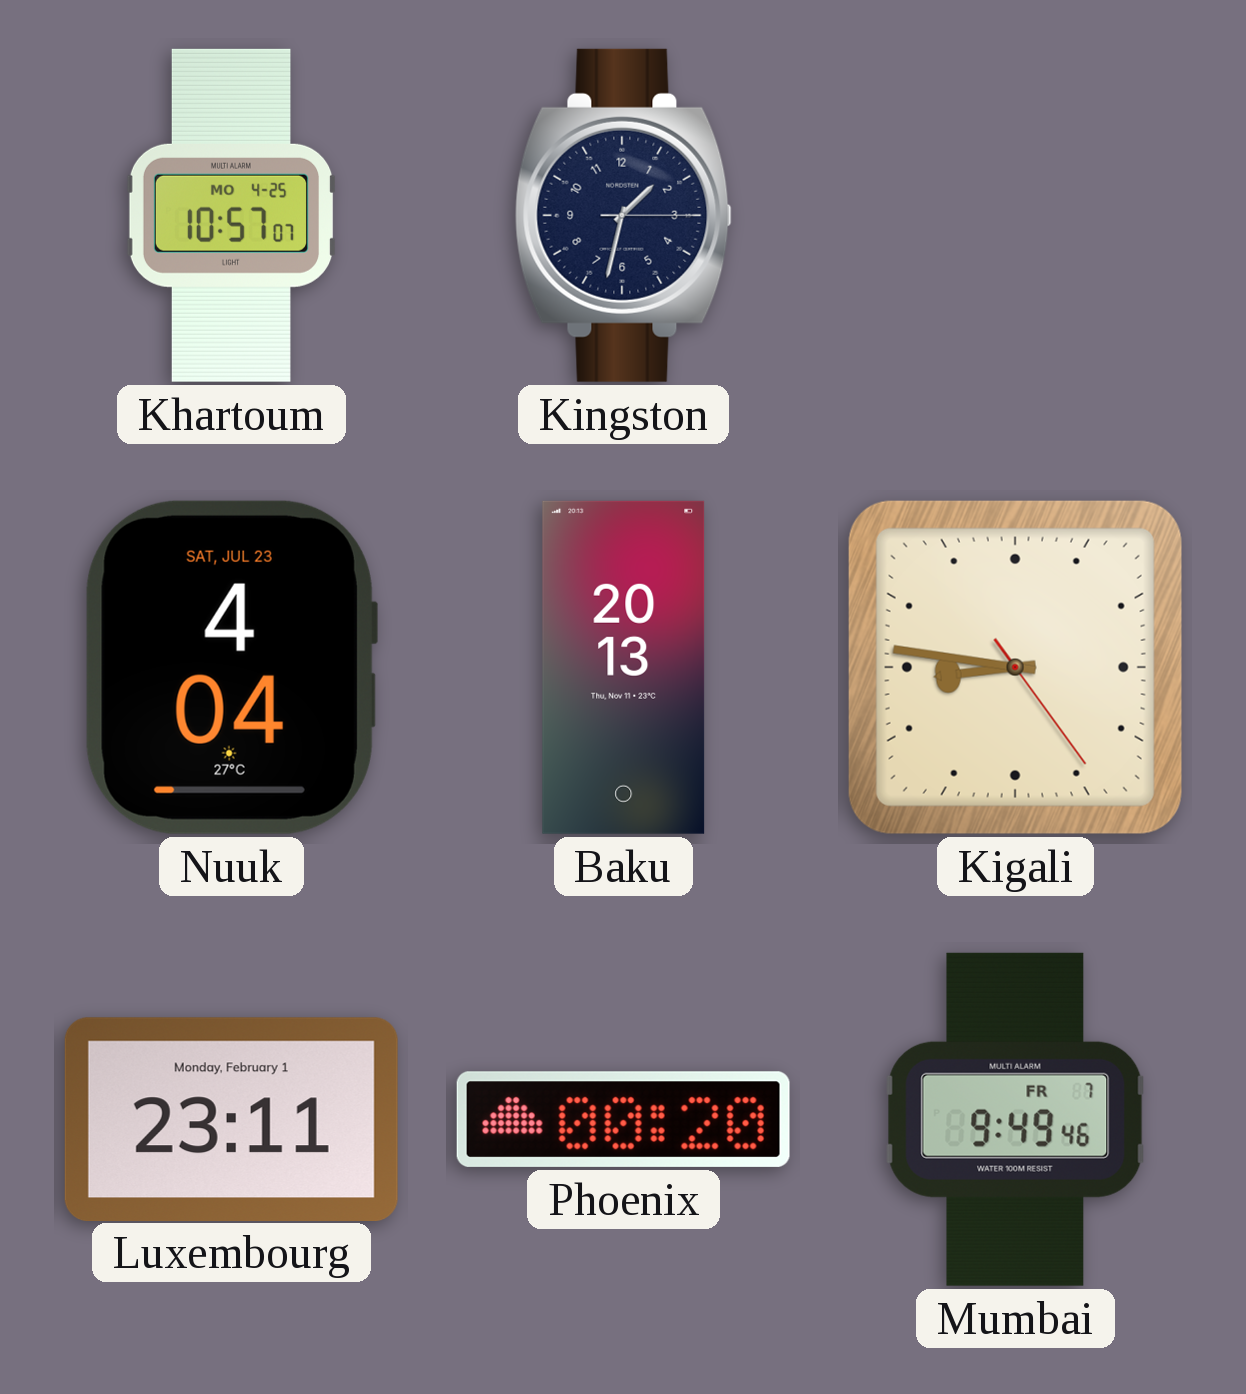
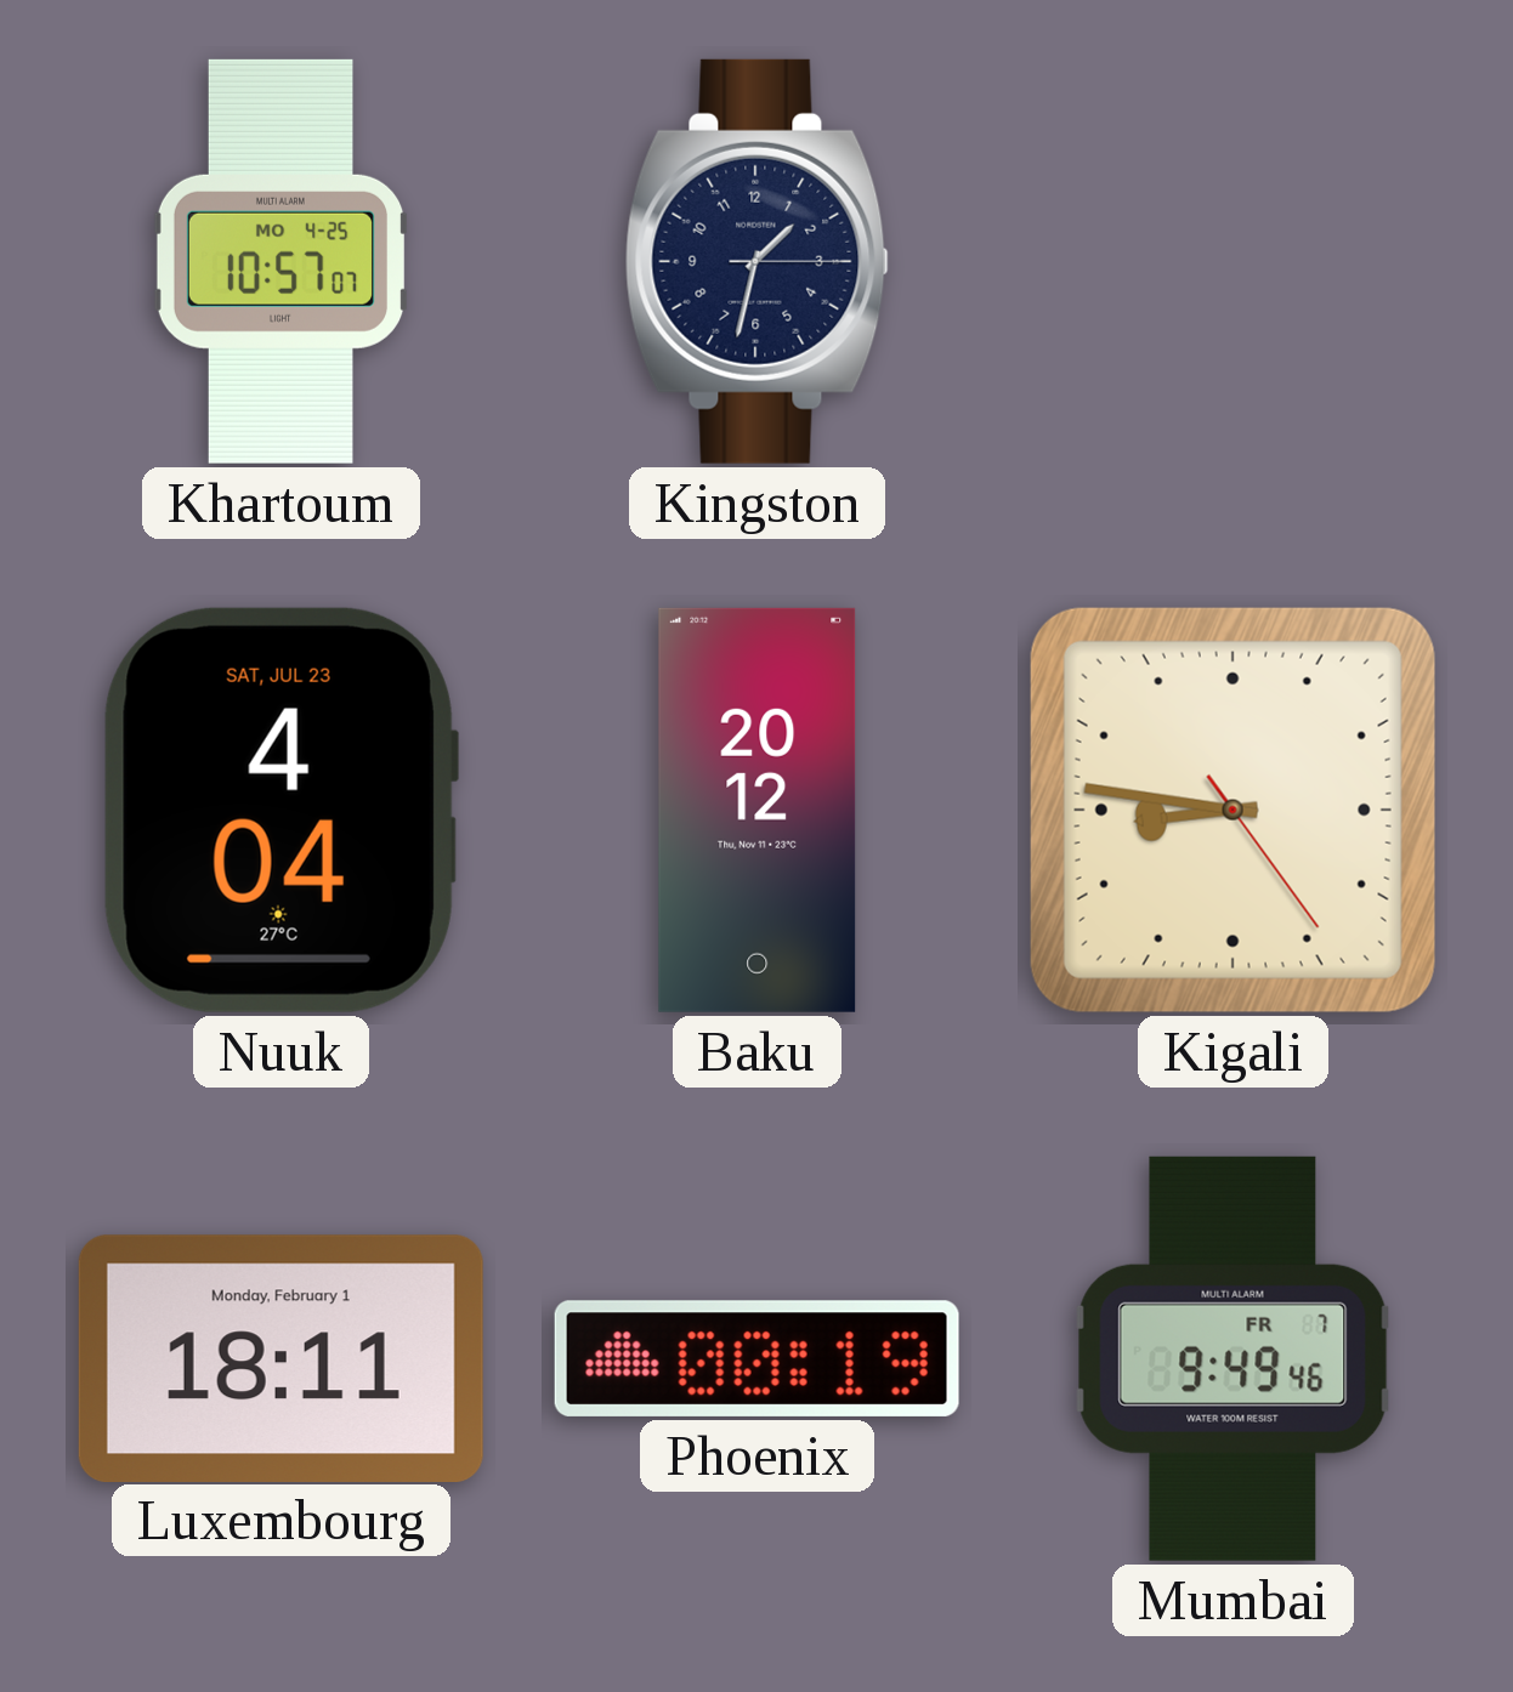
Baku: 20:13 -> 20:12 (758, 810)
Luxembourg: 23:11 -> 18:11 (280, 1358)
Phoenix: 00:20 -> 00:19 (756, 1358)
